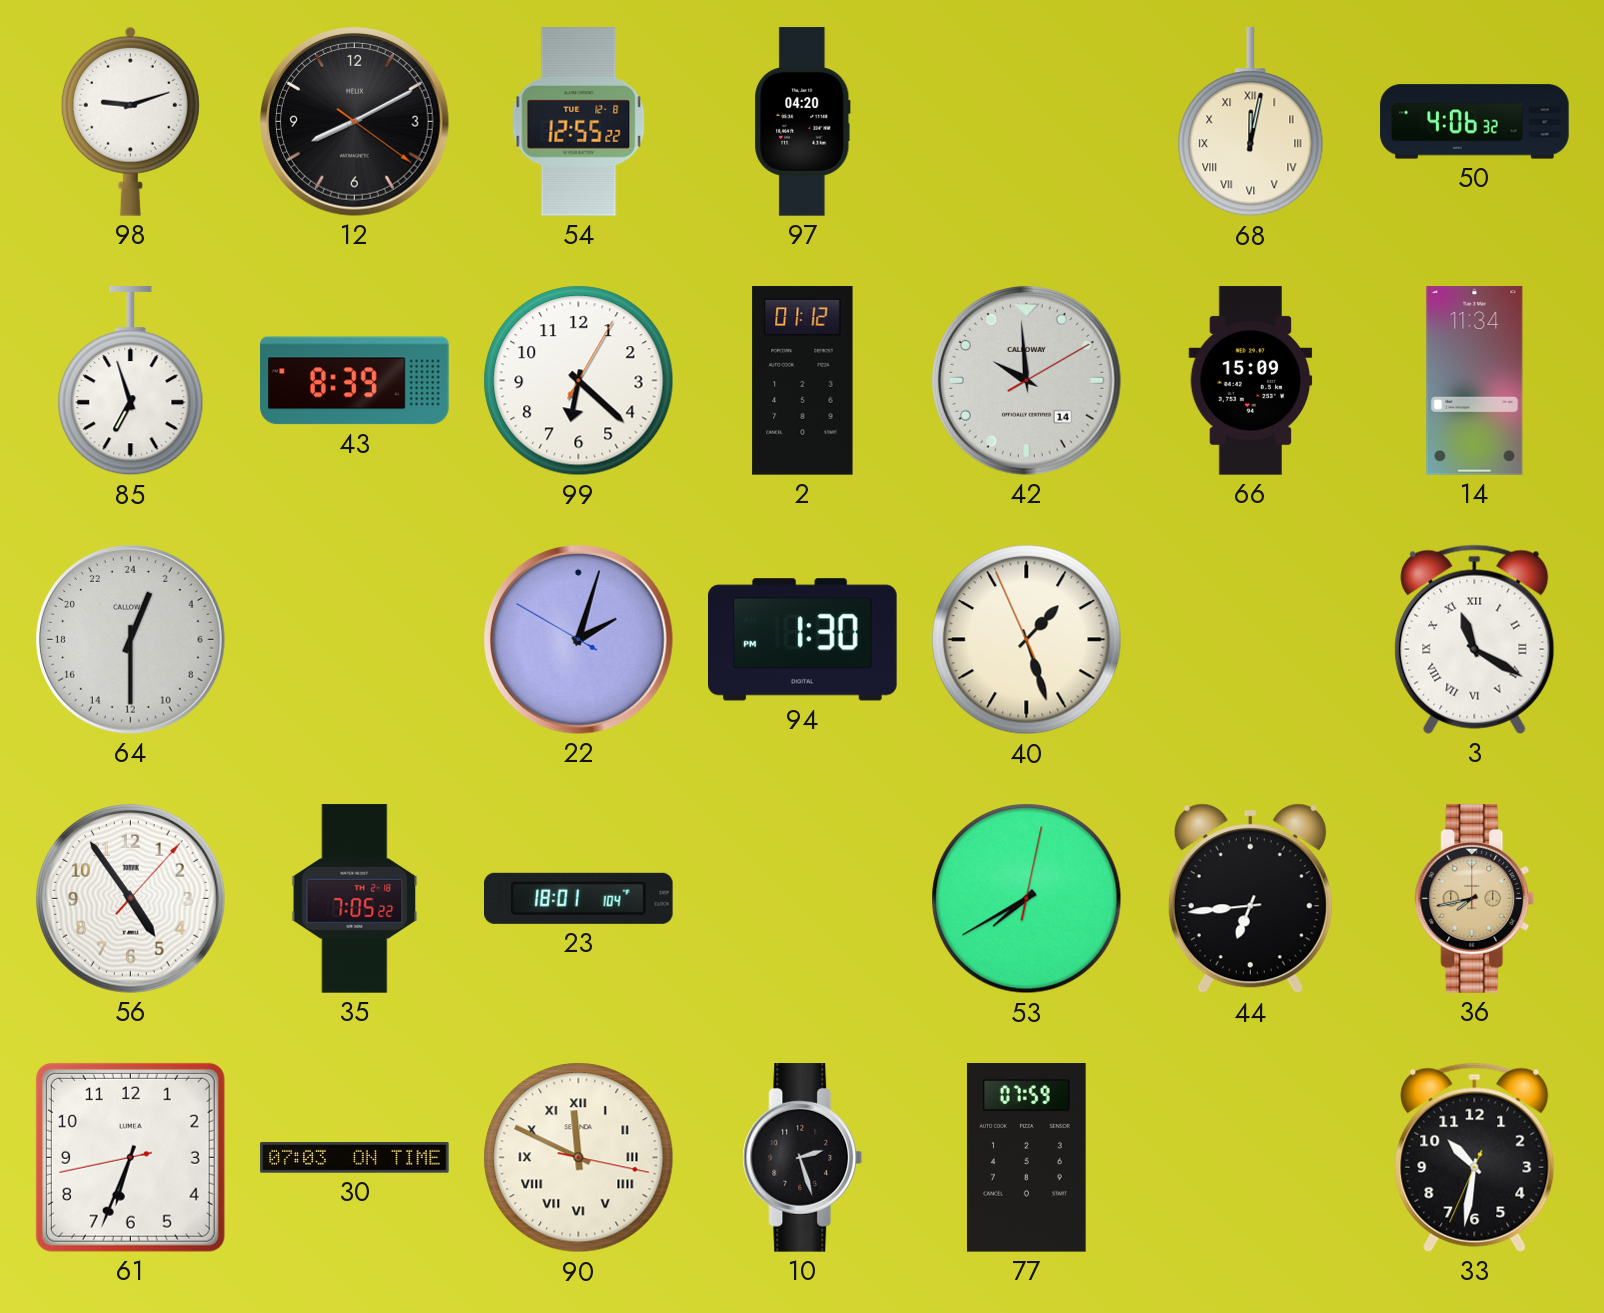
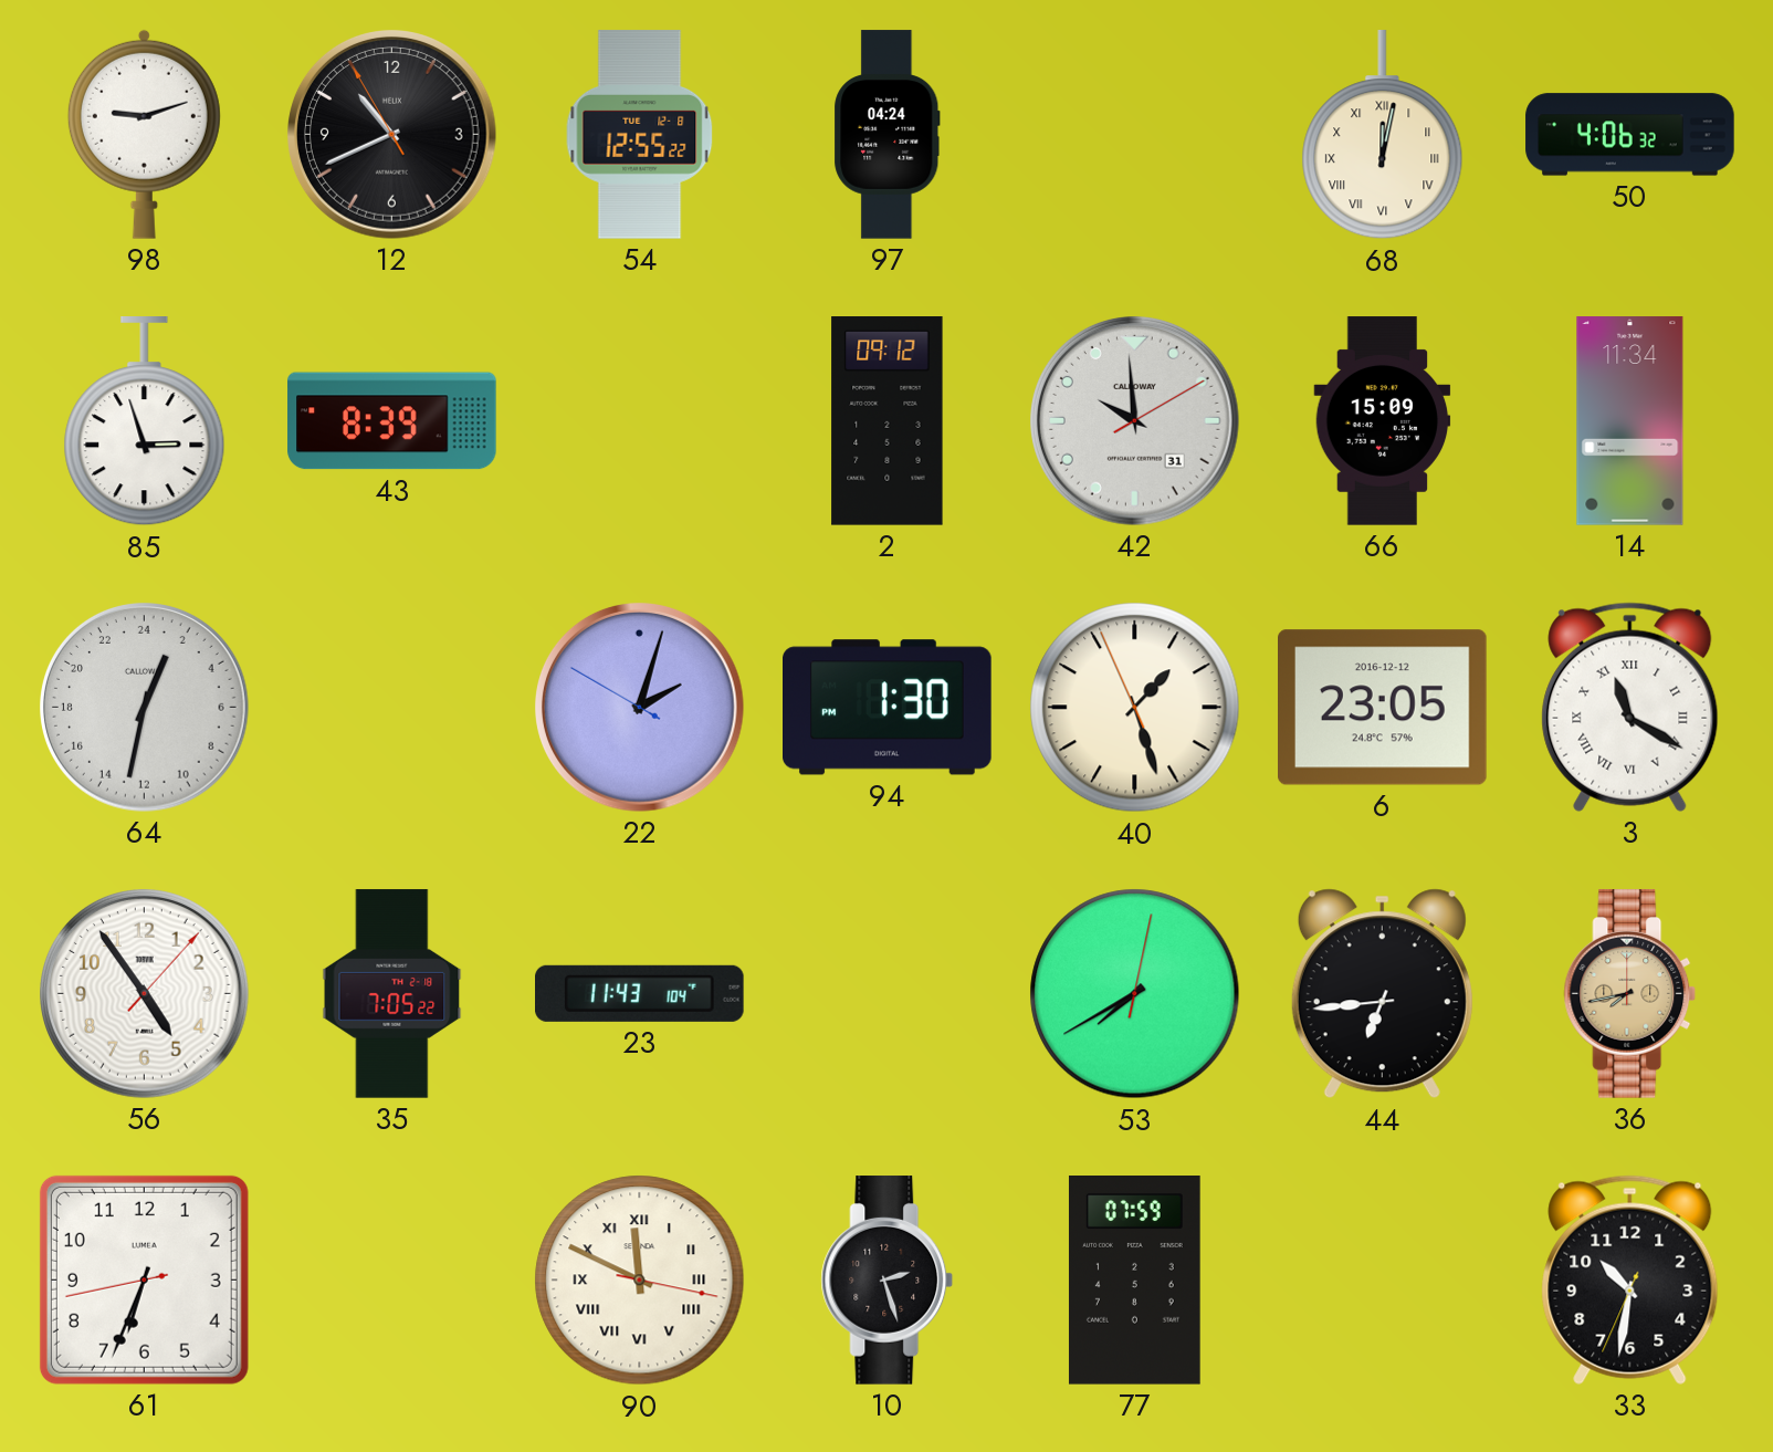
12: 8:10 -> 10:40 (392, 135)
97: 04:20 -> 04:24 (888, 135)
85: 6:57 -> 2:57 (145, 422)
99: 6:22 -> none (579, 381)
2: 01:12 -> 09:12 (888, 421)
42 date: 14 -> 31 (1135, 421)
64: 1:30 -> 1:32 (145, 708)
6: none -> 23:05 (1383, 708)
23: 18:01 -> 11:43 (640, 993)
30: 07:03 -> none (355, 1158)
